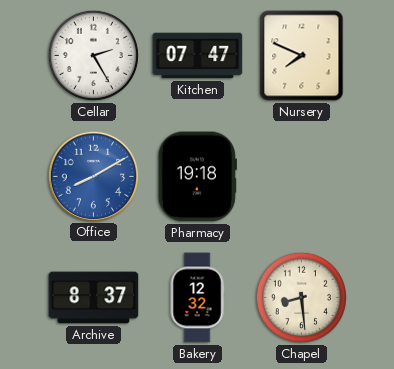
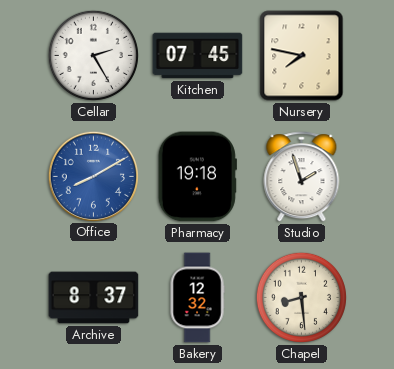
Kitchen: 07:47 -> 07:45 (198, 56)
Nursery: 7:49 -> 7:47 (302, 56)
Studio: none -> 1:57 (302, 177)
